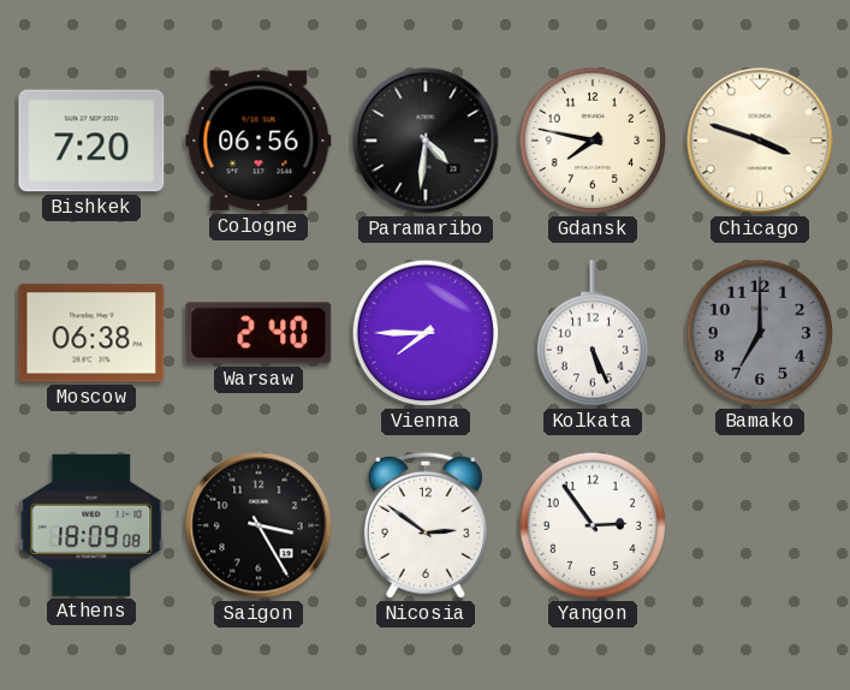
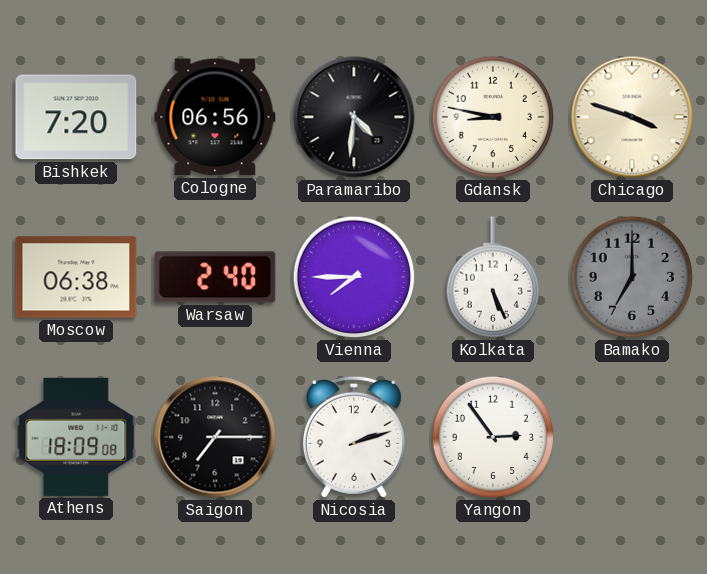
Gdansk: 7:47 -> 8:47 (493, 117)
Saigon: 3:25 -> 7:15 (215, 437)
Nicosia: 2:51 -> 2:12 (354, 437)
